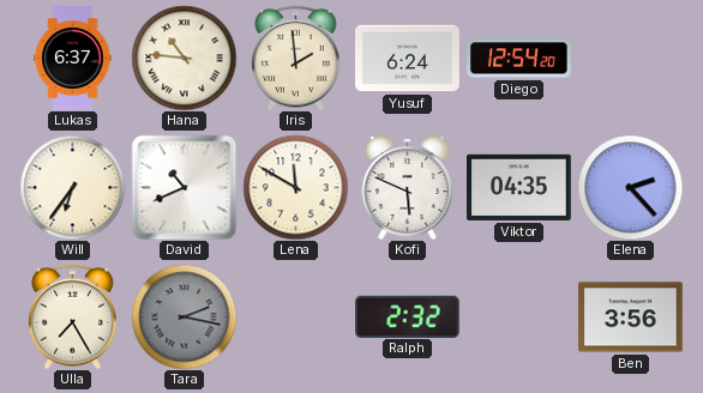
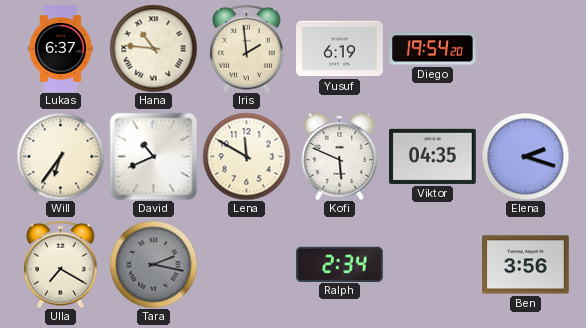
Yusuf: 6:24 -> 6:19 (340, 49)
Diego: 12:54 -> 19:54 (433, 49)
Elena: 2:23 -> 2:18 (525, 156)
Ulla: 7:25 -> 7:20 (61, 264)
Ralph: 2:32 -> 2:34 (340, 264)
